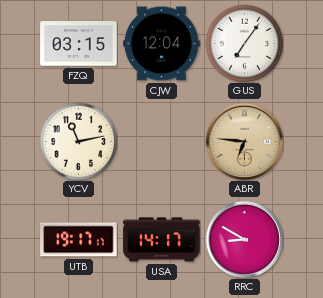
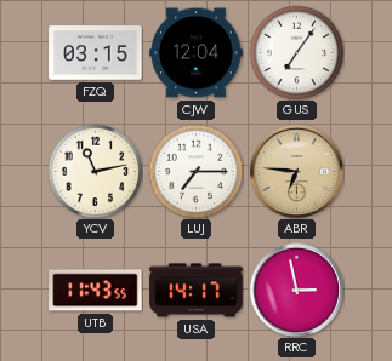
LUJ: none -> 7:15 (195, 171)
UTB: 19:17 -> 11:43 (96, 291)
RRC: 8:50 -> 2:58 (296, 290)
